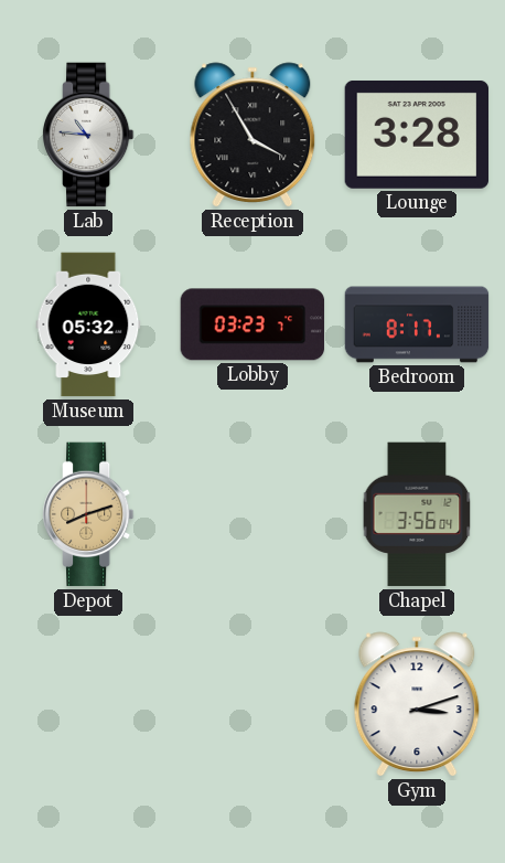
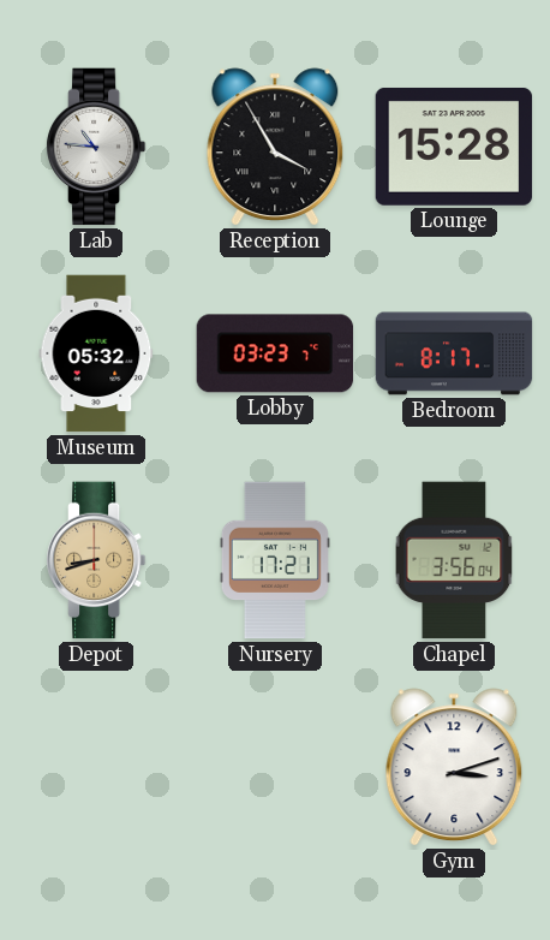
Lounge: 3:28 -> 15:28 (454, 147)
Depot: 8:12 -> 8:42 (96, 560)
Nursery: none -> 17:21 (275, 560)
